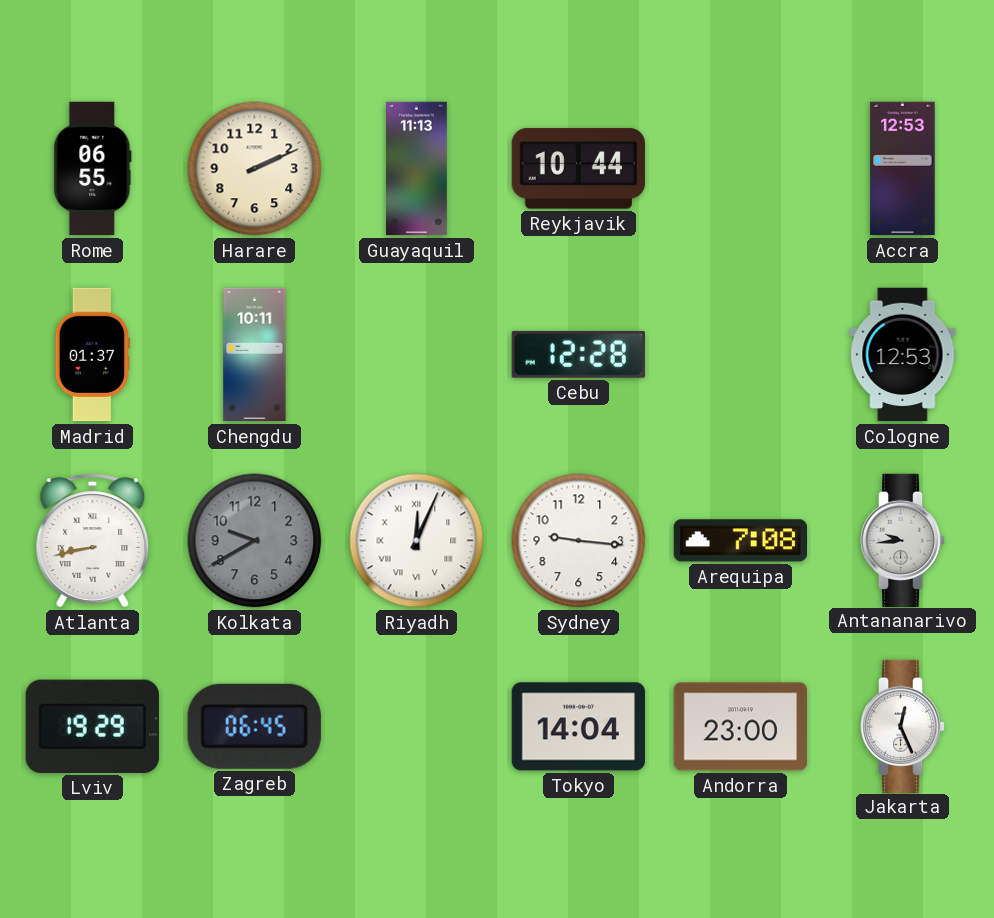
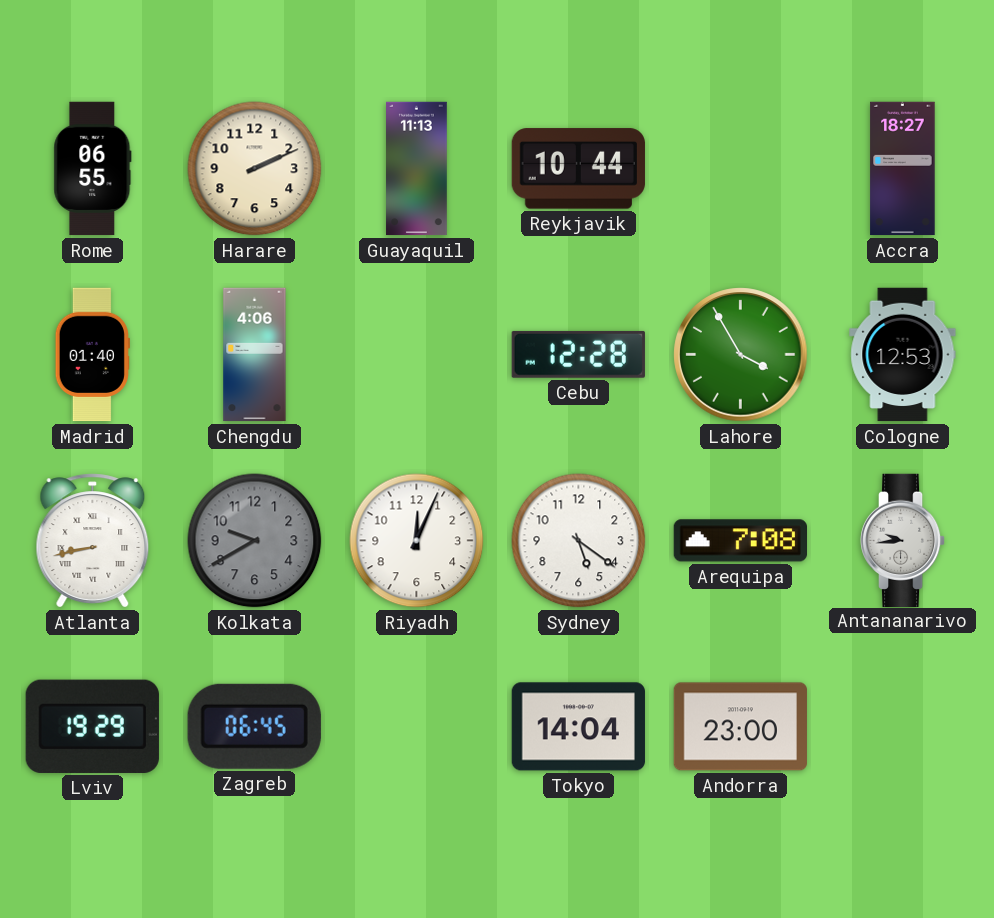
Accra: 12:53 -> 18:27 (903, 169)
Madrid: 01:37 -> 01:40 (92, 355)
Chengdu: 10:11 -> 4:06 (255, 355)
Lahore: none -> 3:55 (741, 355)
Riyadh numerals: Roman -> Arabic (417, 541)
Sydney: 9:16 -> 5:21 (579, 541)
Jakarta: 12:26 -> none (903, 726)
